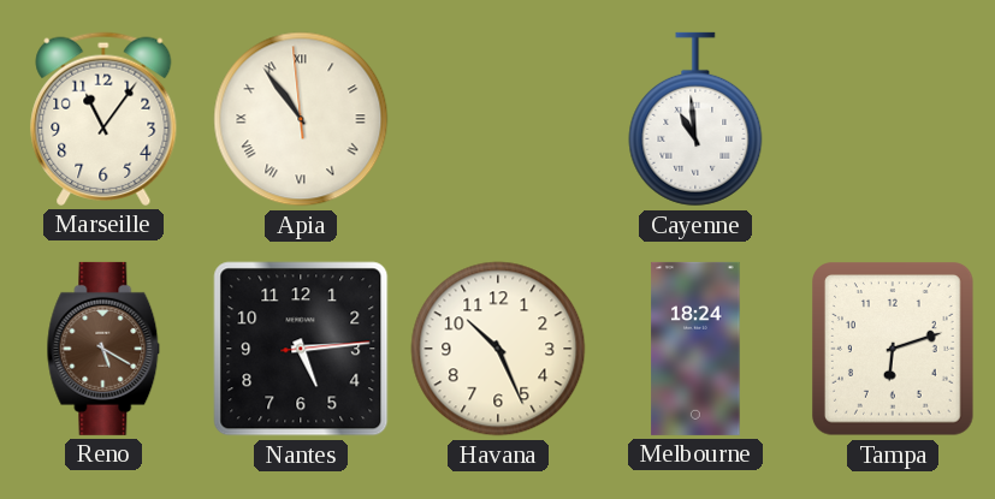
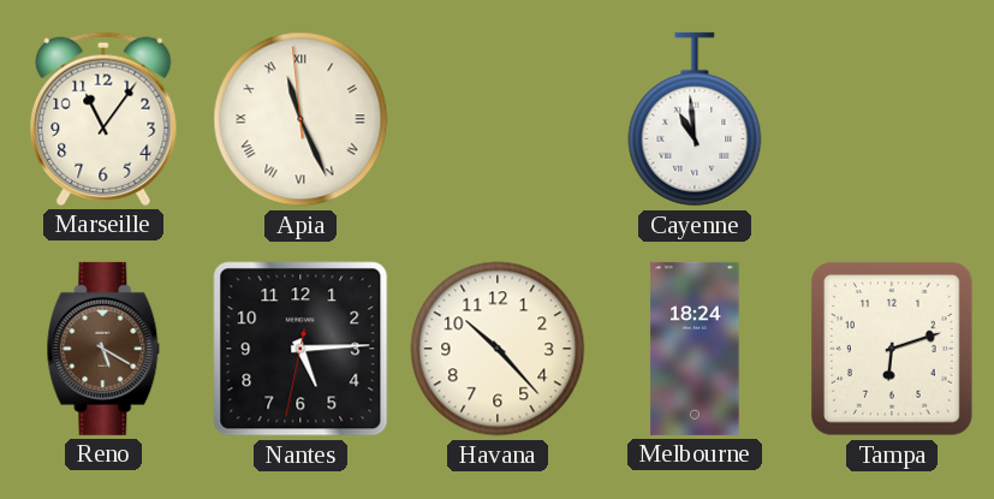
Apia: 10:53 -> 11:25 (300, 119)
Nantes: 5:14:14 -> 5:14:32 (300, 349)
Havana: 10:26 -> 10:23 (498, 349)
